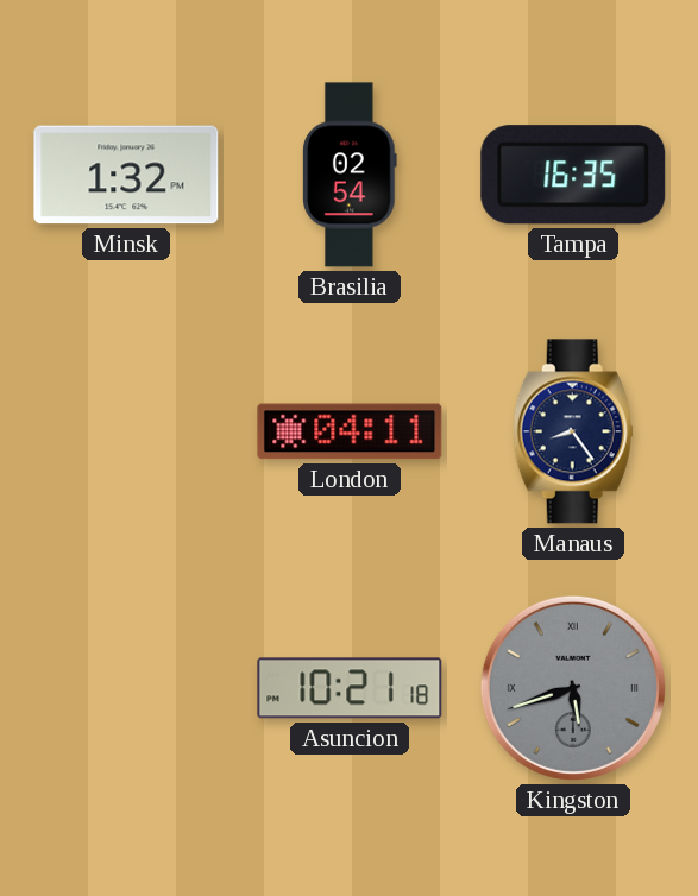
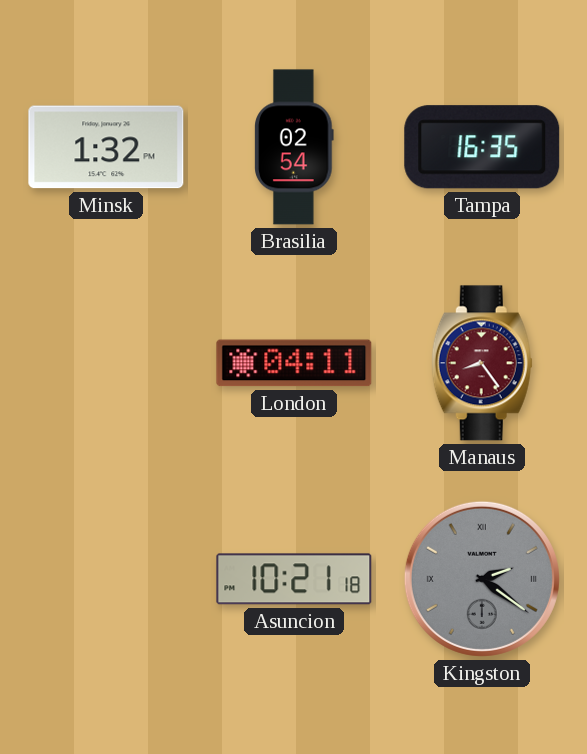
Manaus dial: navy -> burgundy (482, 363)
Kingston: 5:42 -> 2:21 (482, 579)
